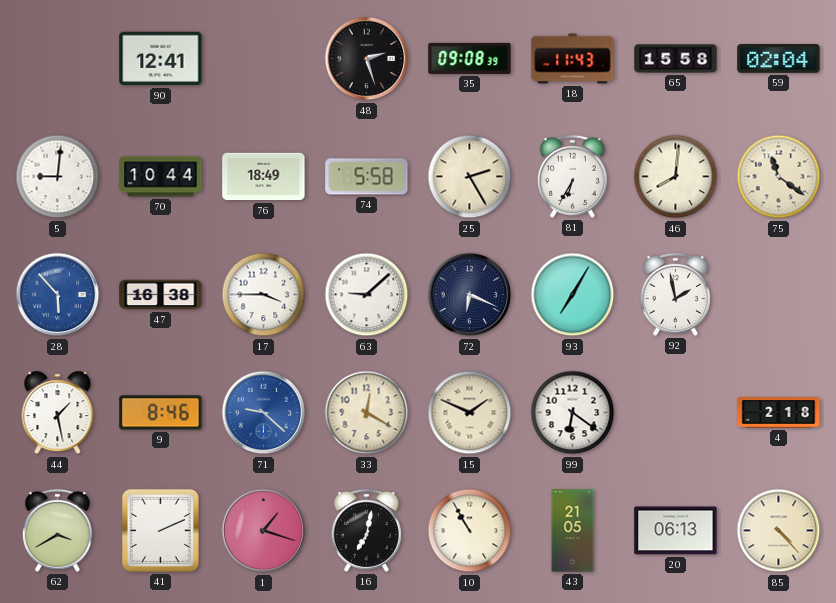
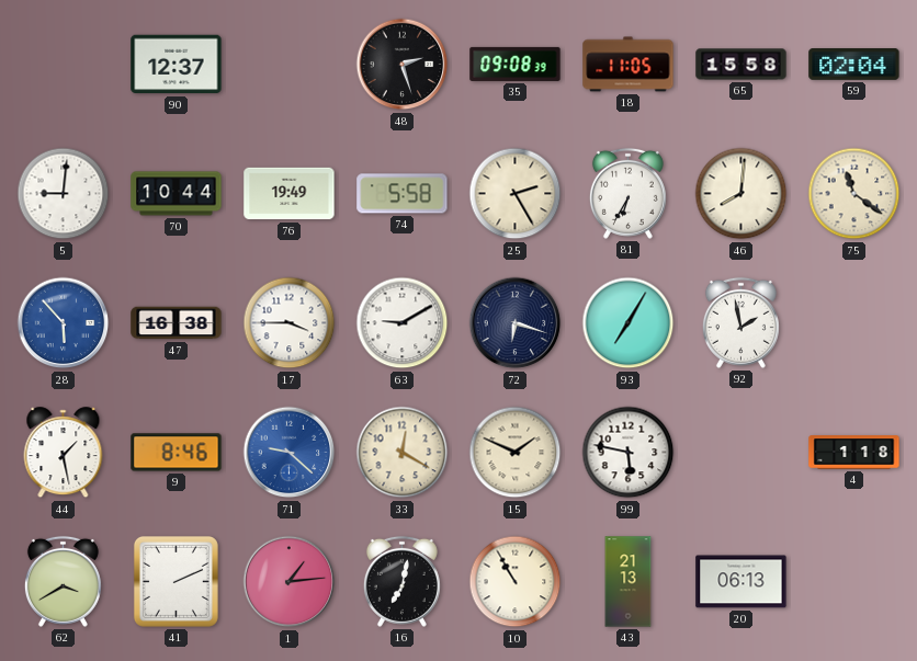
90: 12:41 -> 12:37 (177, 65)
18: 11:43 -> 11:05 (629, 65)
76: 18:49 -> 19:49 (290, 194)
63: 9:08 -> 9:10 (403, 323)
72: 6:19 -> 6:18 (516, 323)
99: 6:21 -> 5:47 (629, 453)
4: 2:18 -> 1:18 (854, 453)
1: 1:18 -> 1:14 (290, 582)
43: 21:05 -> 21:13 (629, 582)
85: 4:23 -> none (779, 531)
